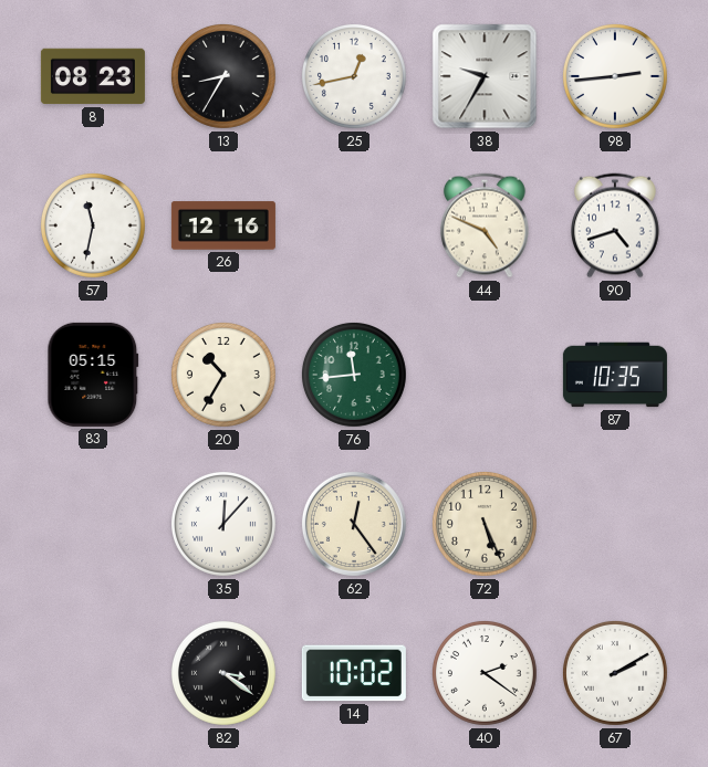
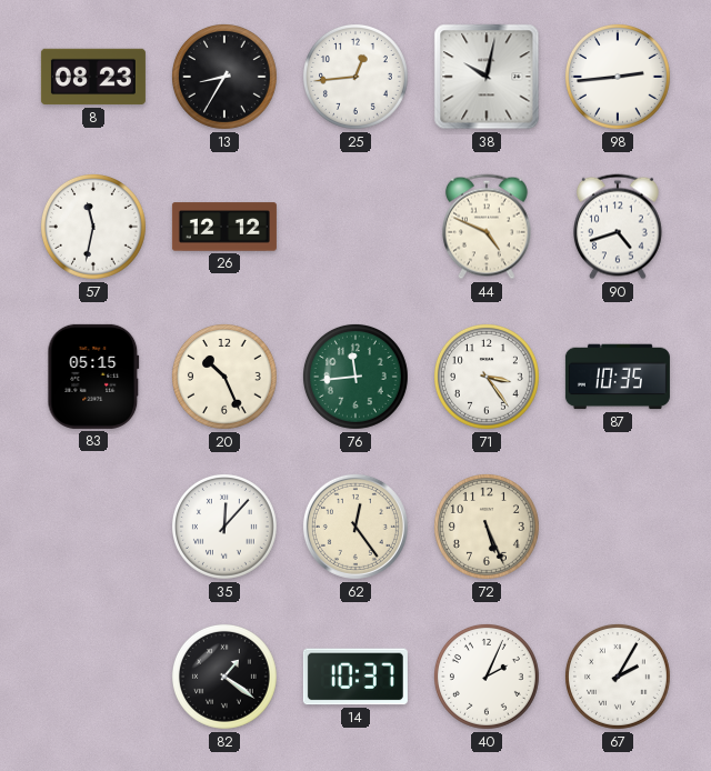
25: 12:43 -> 12:44 (355, 77)
38: 9:35 -> 10:02 (487, 77)
26: 12:16 -> 12:12 (224, 227)
20: 10:35 -> 10:26 (224, 377)
71: none -> 3:24 (487, 377)
82: 3:21 -> 1:21 (224, 677)
14: 10:02 -> 10:37 (355, 677)
40: 2:21 -> 2:04 (487, 677)
67: 2:10 -> 2:05 (618, 677)
